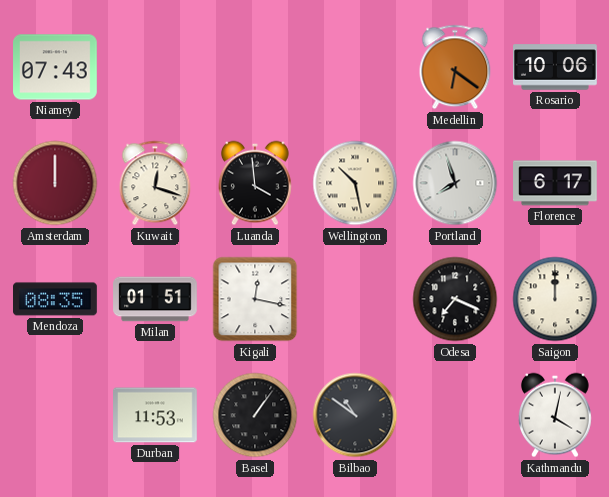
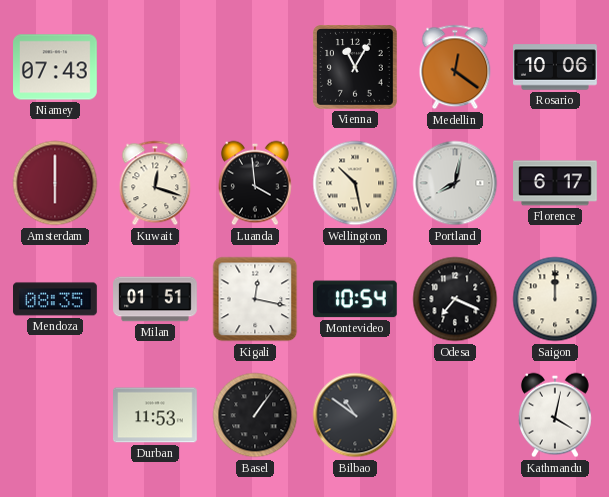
Vienna: none -> 11:05 (356, 68)
Medellin: 6:21 -> 12:21 (455, 67)
Amsterdam: 12:00 -> 6:00 (55, 183)
Portland: 7:57 -> 8:02 (455, 183)
Montevideo: none -> 10:54 (355, 299)
